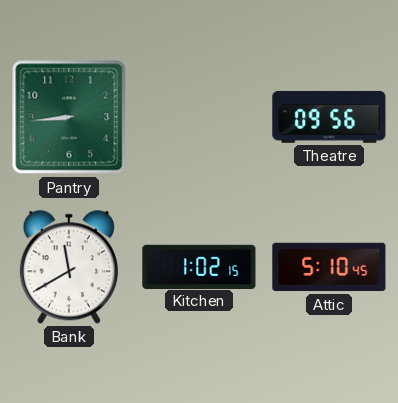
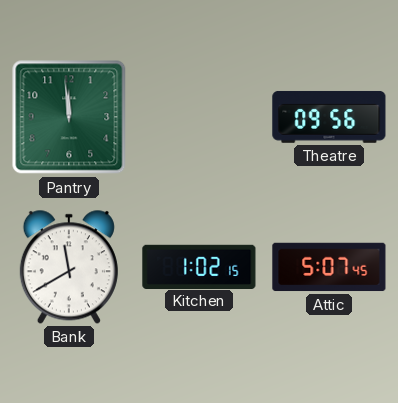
Pantry: 8:44 -> 11:59 (69, 117)
Attic: 5:10 -> 5:07 (329, 267)
